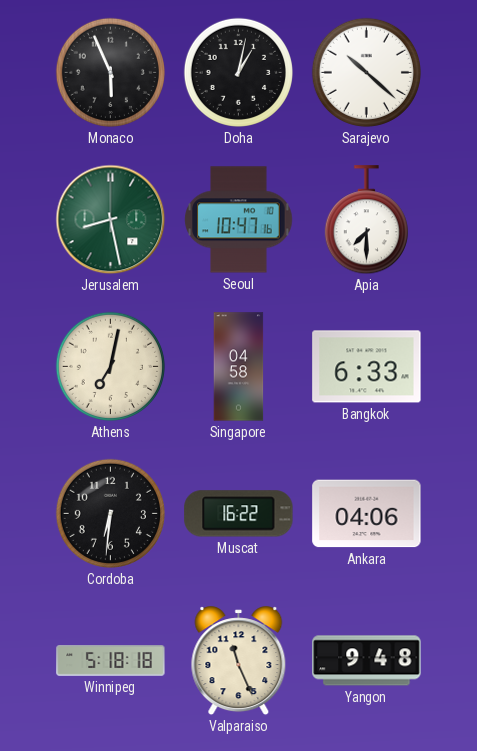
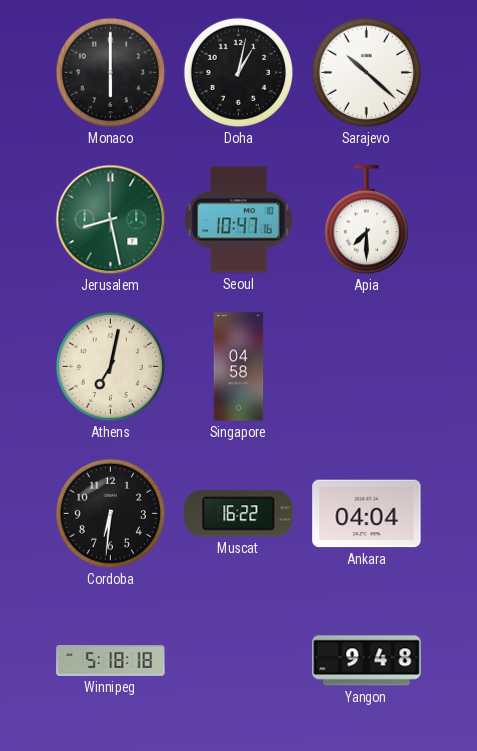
Monaco: 5:56 -> 6:00 (110, 72)
Bangkok: 6:33 -> none (367, 367)
Ankara: 04:06 -> 04:04 (367, 514)
Valparaiso: 11:26 -> none (239, 661)
